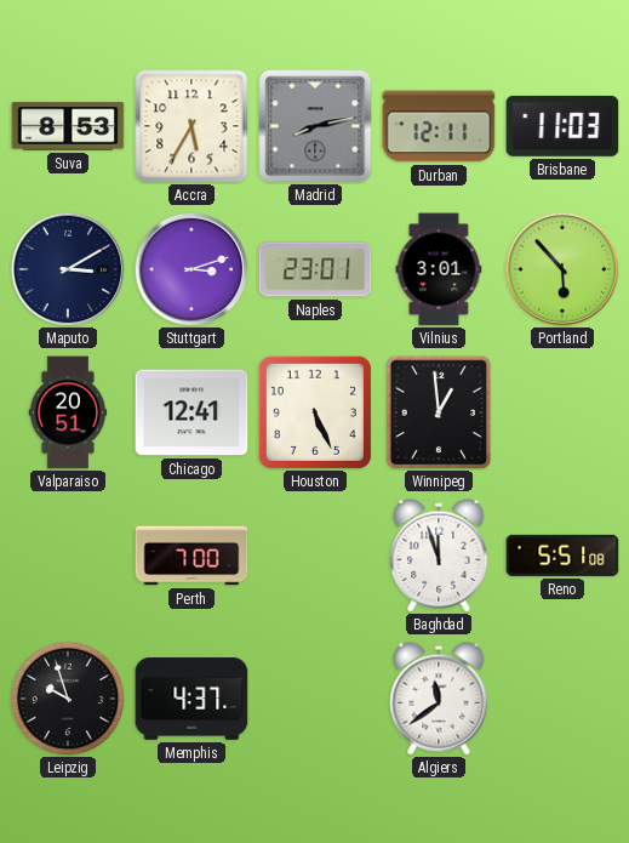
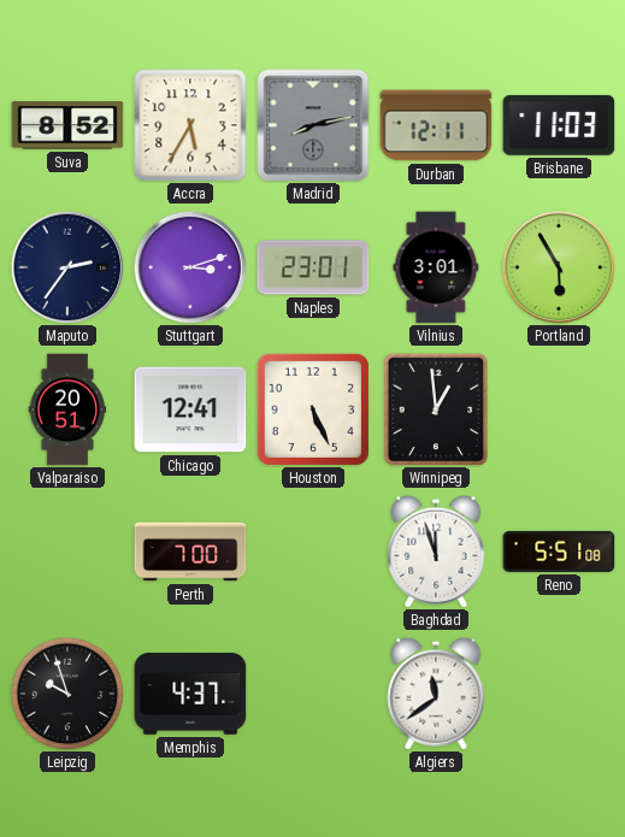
Suva: 8:53 -> 8:52 (67, 125)
Maputo: 3:10 -> 2:36 (67, 267)
Portland: 5:53 -> 5:55 (559, 267)
